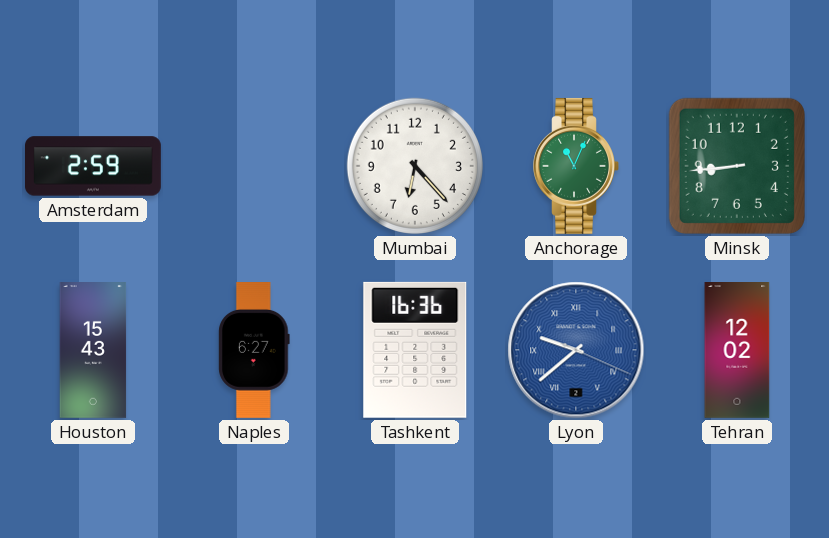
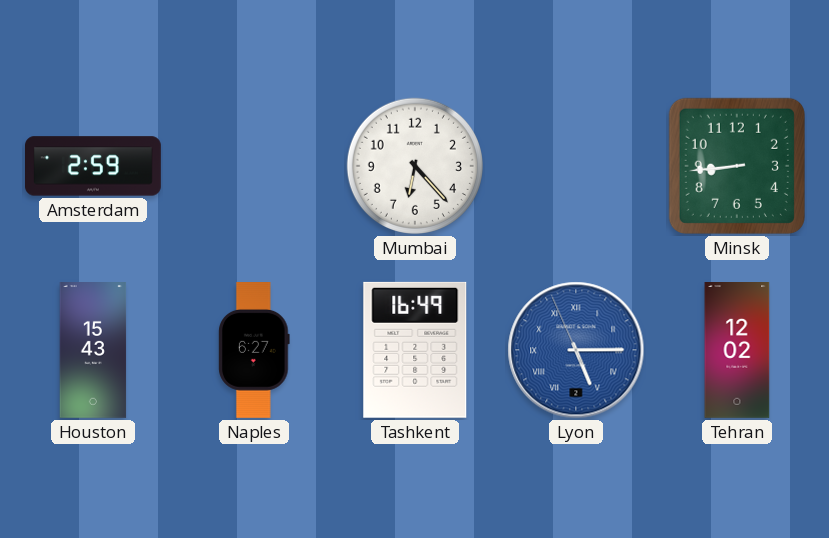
Anchorage: 11:04 -> none (576, 166)
Tashkent: 16:36 -> 16:49 (415, 350)
Lyon: 9:38 -> 5:14 (576, 350)
